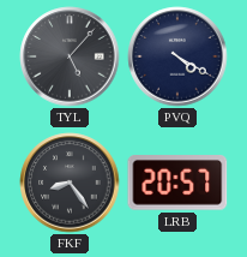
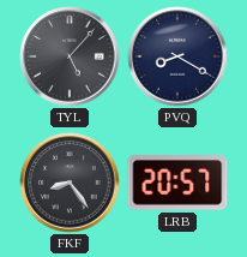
PVQ: 4:20 -> 8:20 (177, 56)
